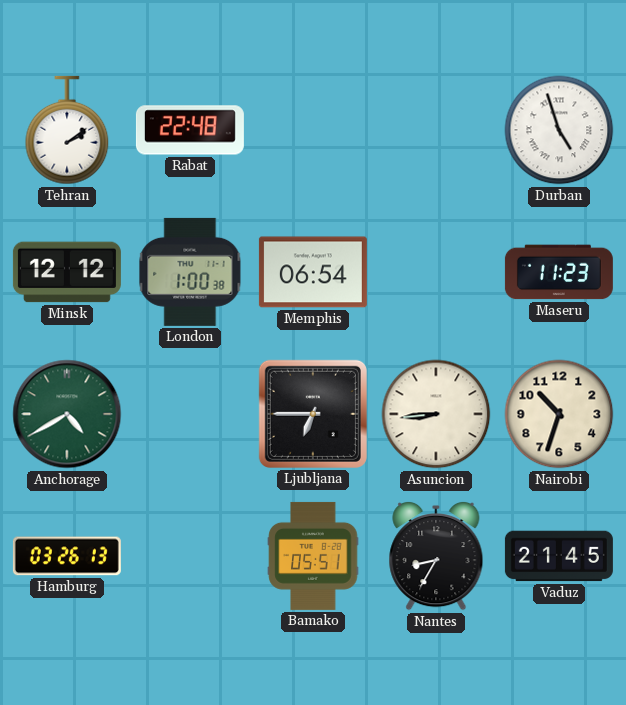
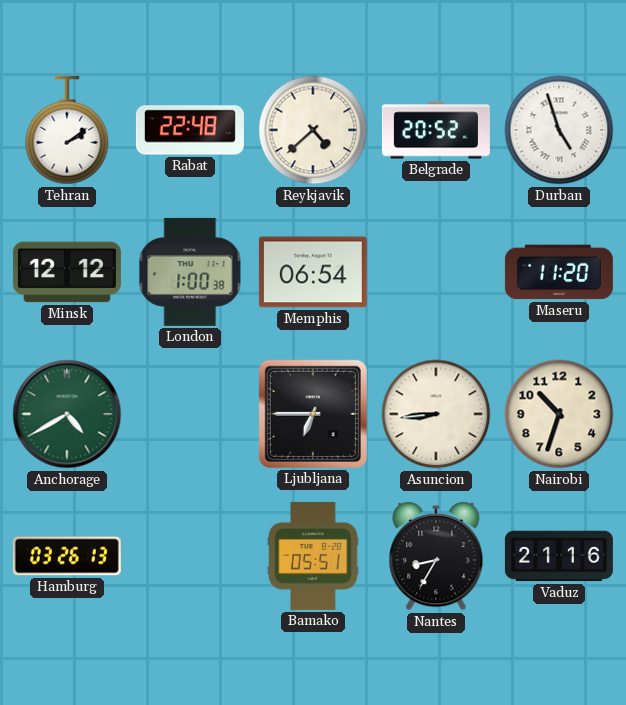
Reykjavik: none -> 4:38 (313, 130)
Belgrade: none -> 20:52 (436, 130)
Maseru: 11:23 -> 11:20 (559, 272)
Vaduz: 21:45 -> 21:16 (559, 556)
